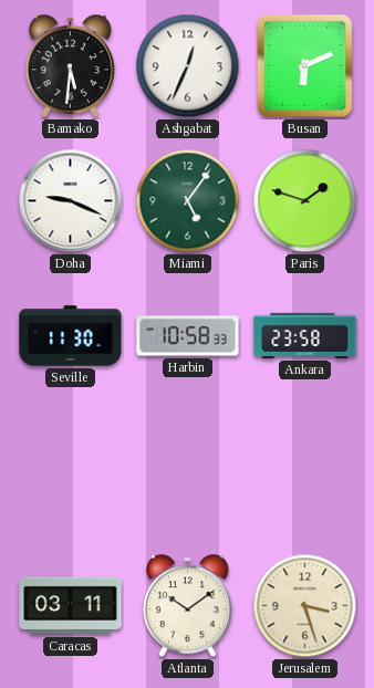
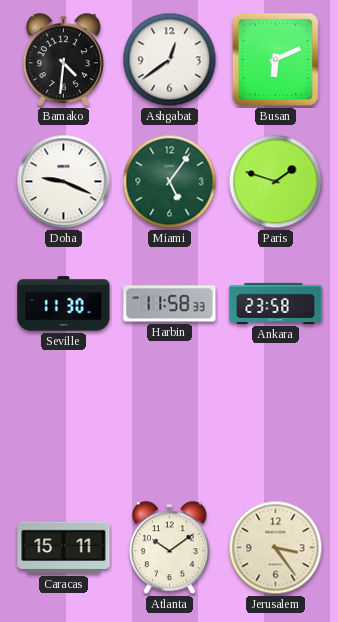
Bamako: 5:31 -> 4:31 (63, 60)
Ashgabat: 12:34 -> 12:39 (170, 60)
Harbin: 10:58 -> 11:58 (170, 304)
Caracas: 03:11 -> 15:11 (64, 548)
Jerusalem: 3:27 -> 3:24 (276, 548)
